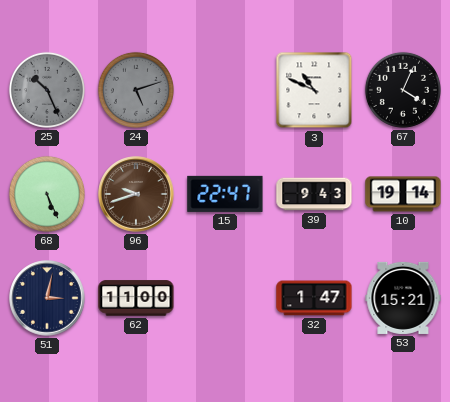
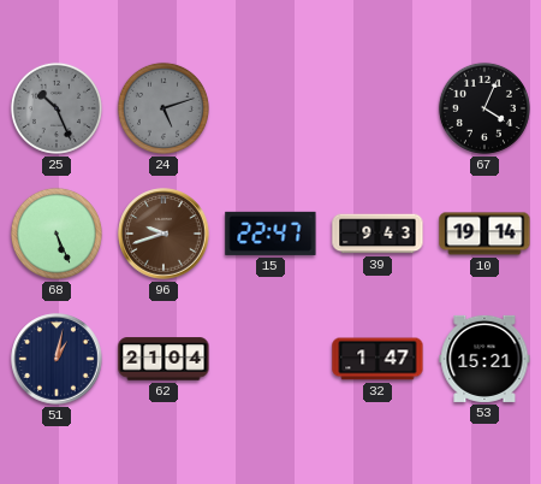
3: 10:49 -> none (314, 90)
51: 3:02 -> 1:02 (57, 359)
62: 11:00 -> 21:04 (164, 359)
